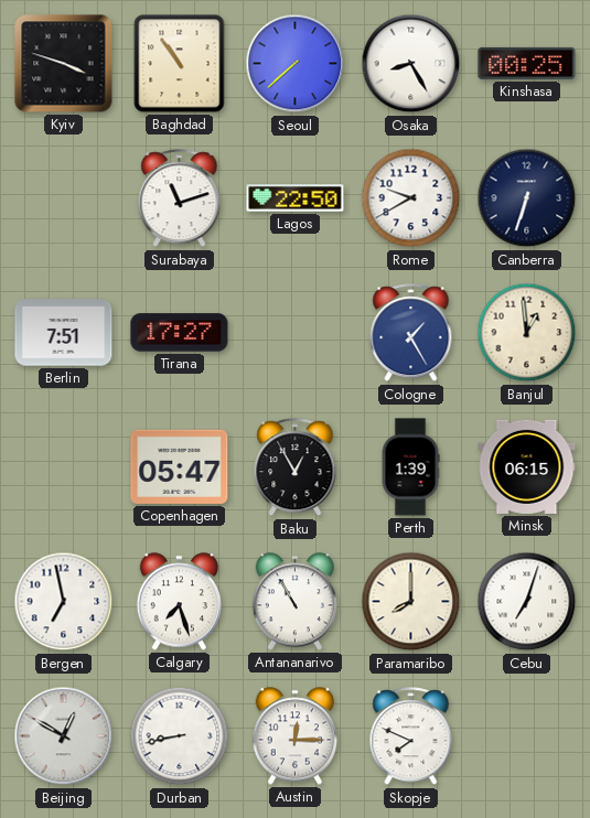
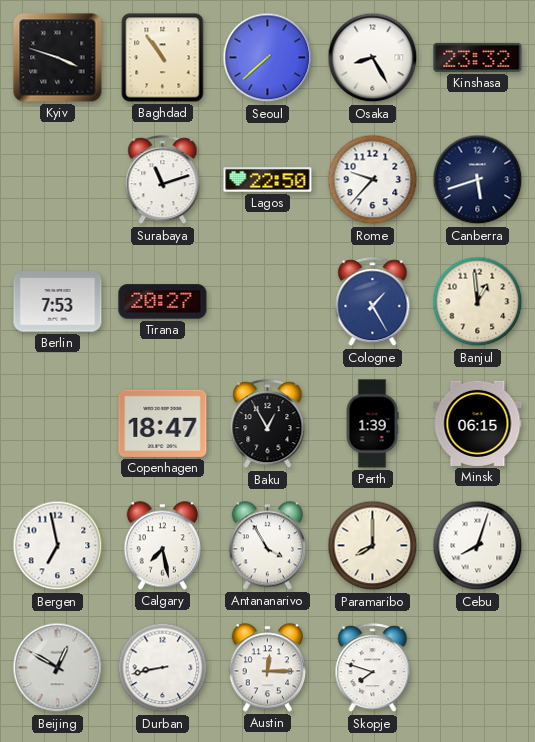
Kinshasa: 00:25 -> 23:32 (478, 57)
Rome: 9:40 -> 9:37 (373, 180)
Canberra: 6:33 -> 5:42 (478, 180)
Berlin: 7:51 -> 7:53 (58, 302)
Tirana: 17:27 -> 20:27 (163, 302)
Copenhagen: 05:47 -> 18:47 (163, 423)
Calgary: 7:27 -> 7:28 (162, 546)
Antananarivo: 10:55 -> 3:55 (267, 546)
Cebu: 7:03 -> 8:03 (478, 546)
Skopje: 7:49 -> 7:48 (373, 668)
